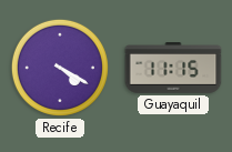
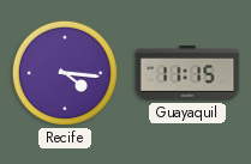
Recife: 4:20 -> 4:16 (65, 73)
